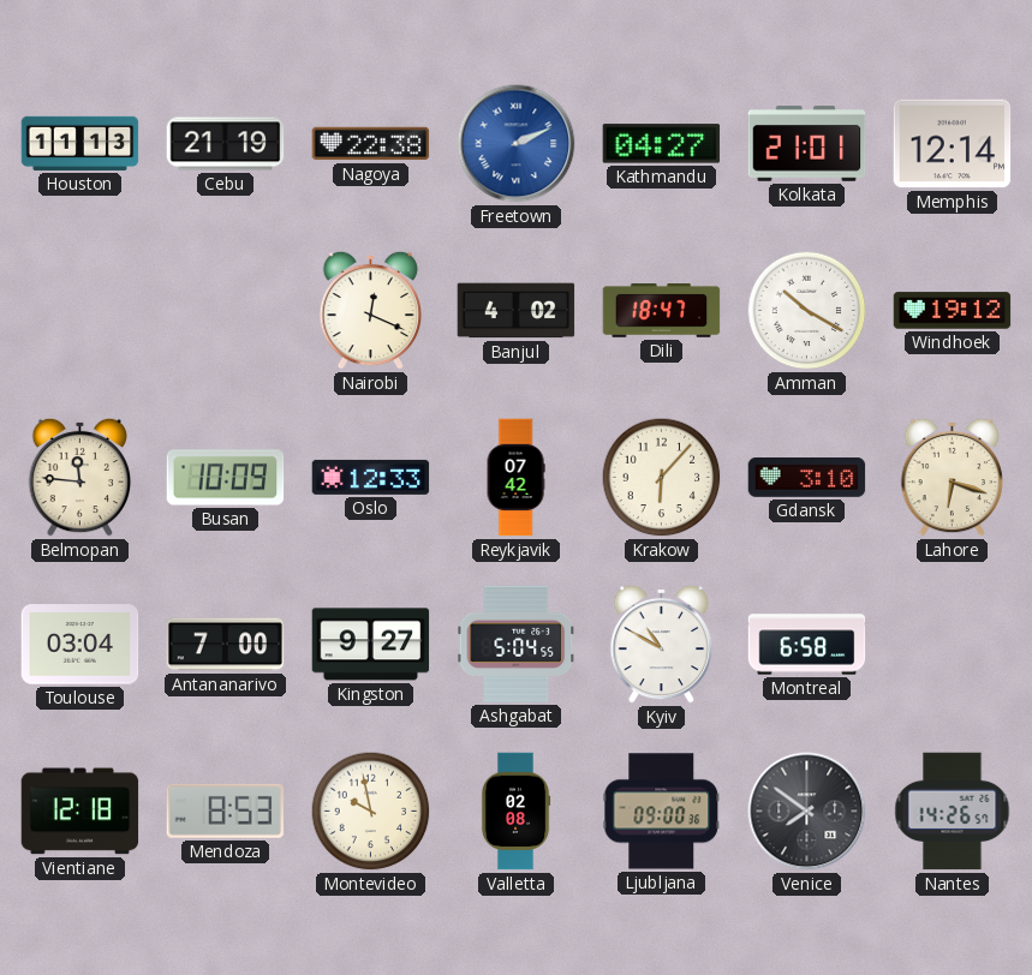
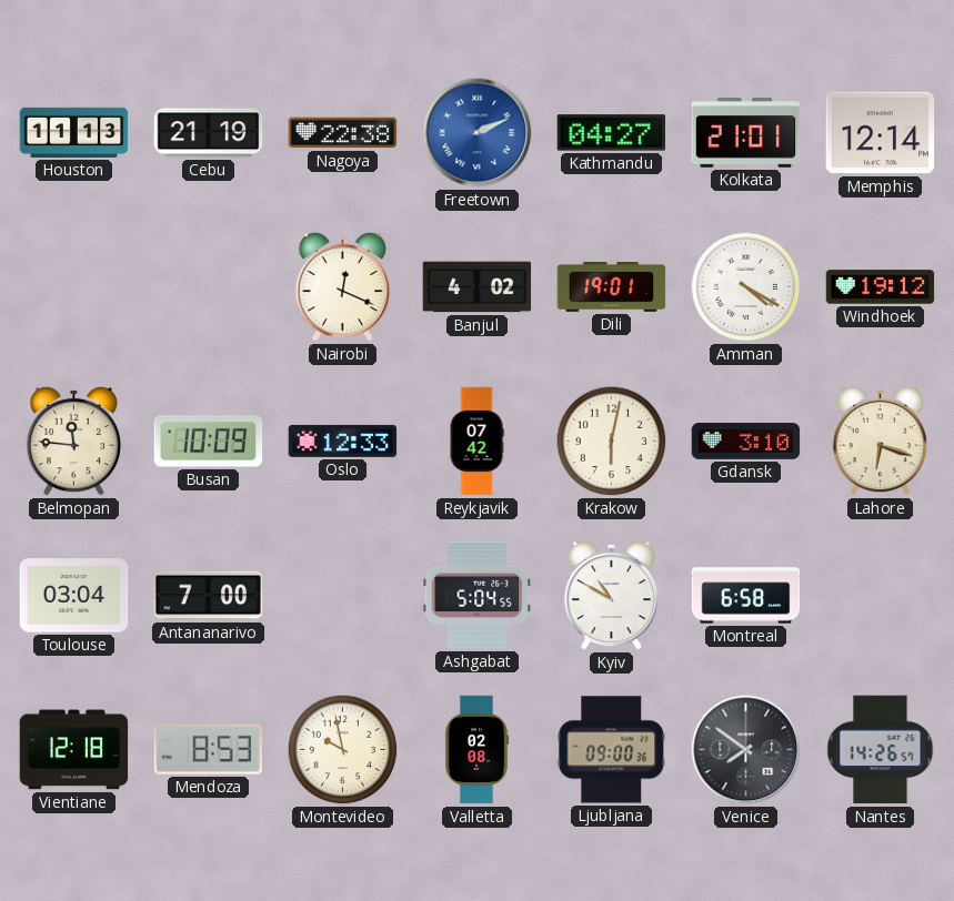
Dili: 18:47 -> 19:01 (612, 287)
Amman: 10:20 -> 4:20 (746, 287)
Krakow: 6:07 -> 6:02 (612, 442)
Kingston: 9:27 -> none (371, 645)
